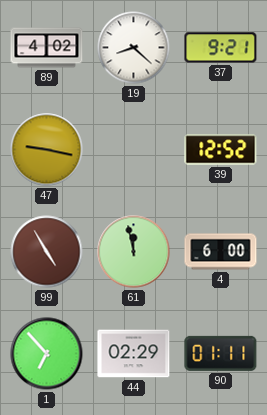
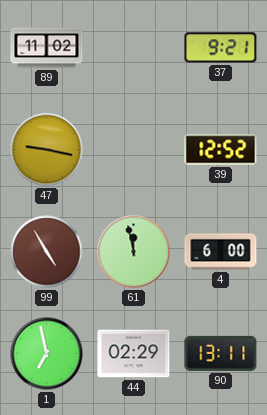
89: 4:02 -> 11:02 (47, 48)
19: 8:22 -> none (134, 48)
1: 6:53 -> 6:58 (47, 354)
90: 01:11 -> 13:11 (221, 353)
